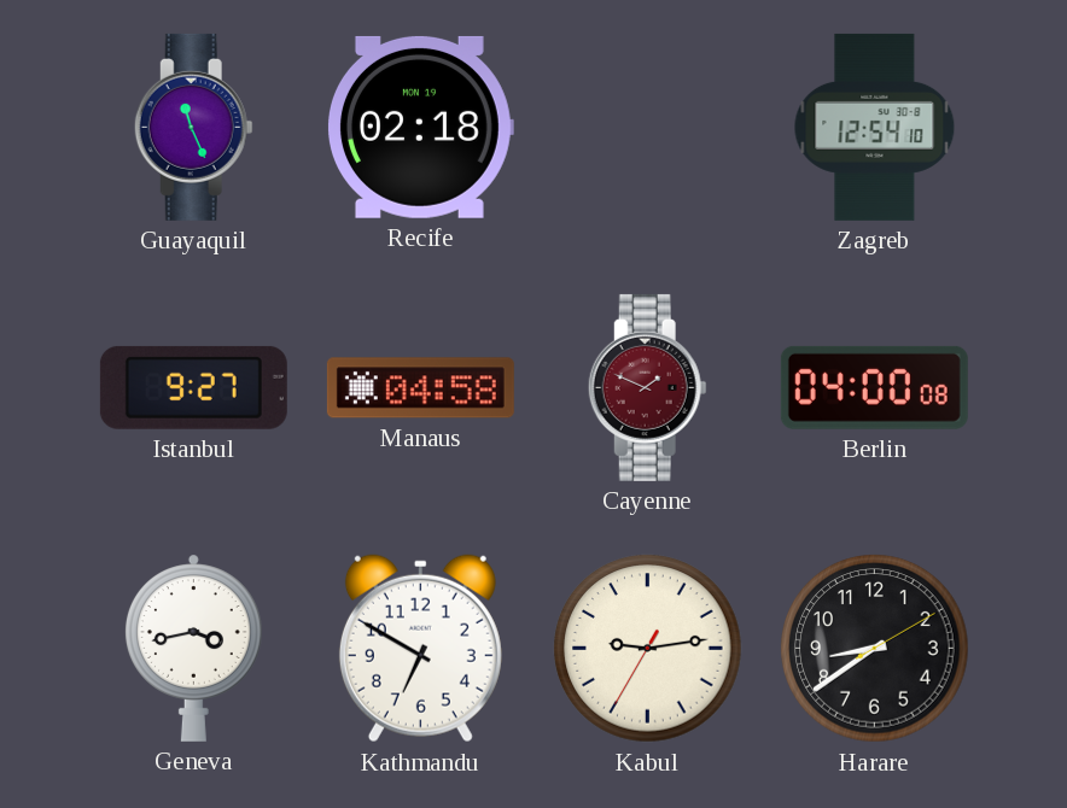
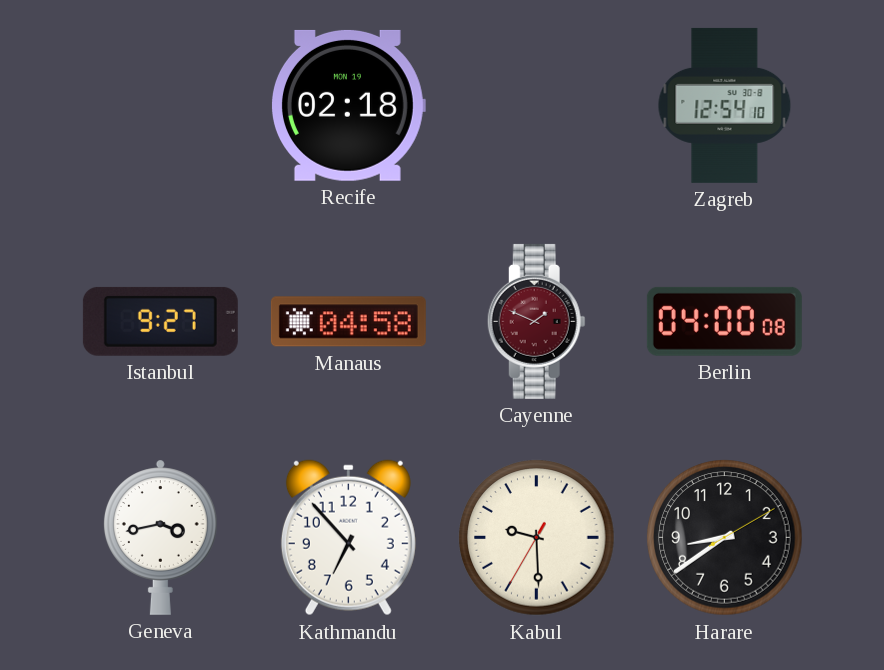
Guayaquil: 11:26 -> none (193, 127)
Kathmandu: 6:50 -> 6:53 (348, 538)
Kabul: 9:13 -> 9:29 (537, 538)
